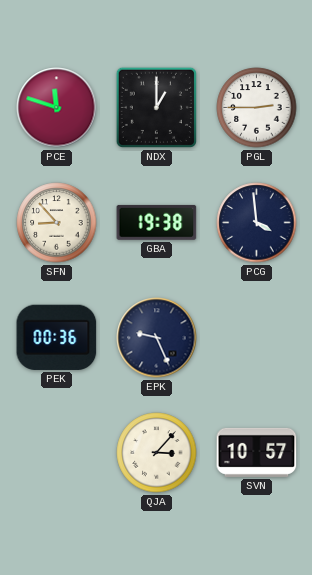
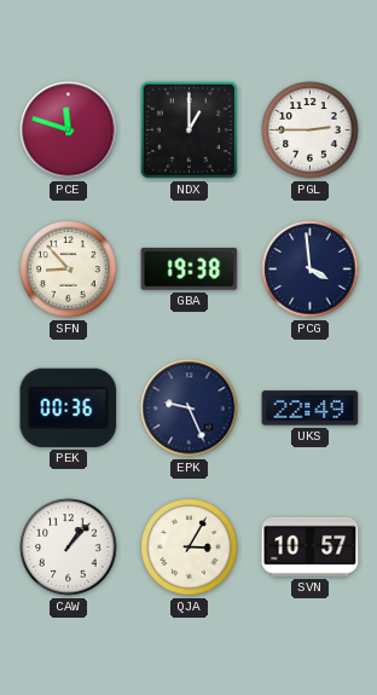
UKS: none -> 22:49 (311, 409)
CAW: none -> 1:07 (69, 548)
QJA: 3:07 -> 3:05 (190, 548)
